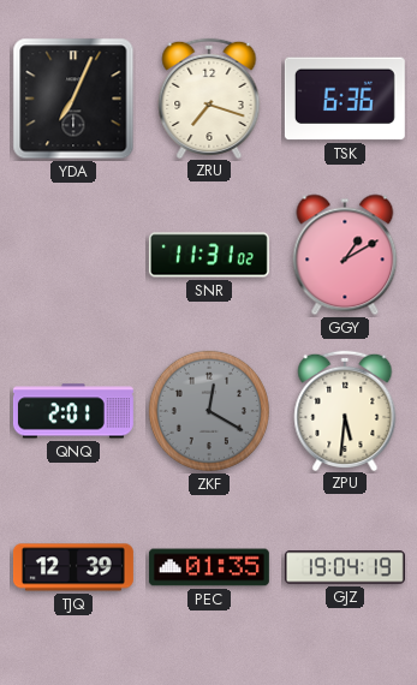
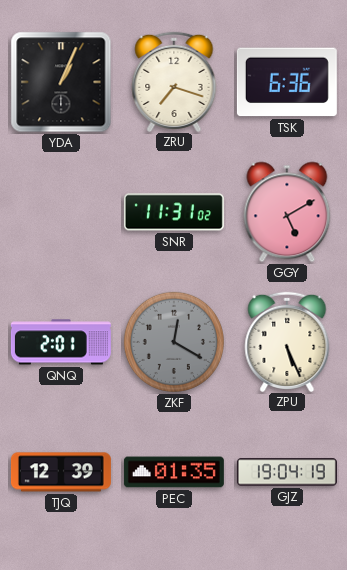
YDA: 7:04 -> 1:04 (61, 82)
GGY: 1:10 -> 5:10 (287, 212)
ZPU: 5:31 -> 5:26 (287, 341)
